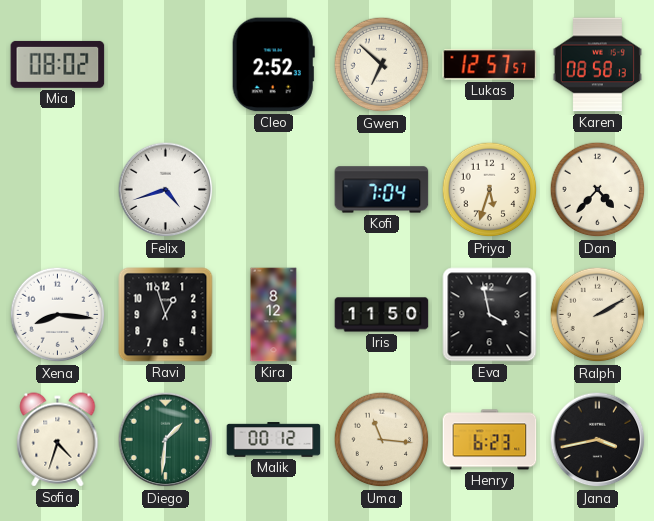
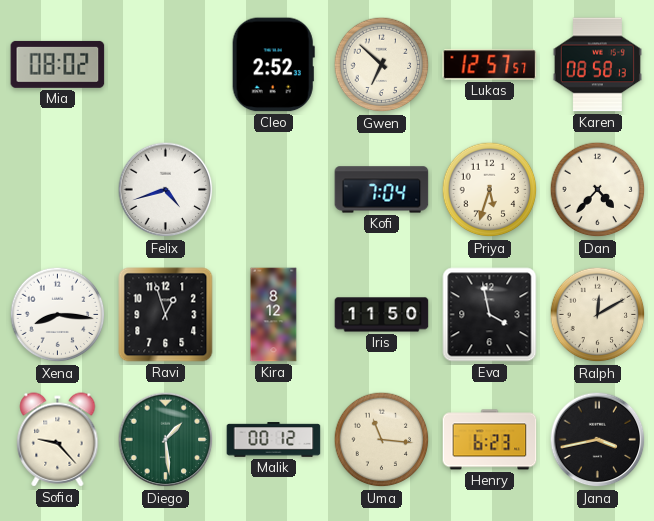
Ralph: 2:10 -> 12:10 (598, 315)
Sofia: 4:33 -> 9:23 (58, 440)
Diego: 1:31 -> 1:29 (166, 440)
